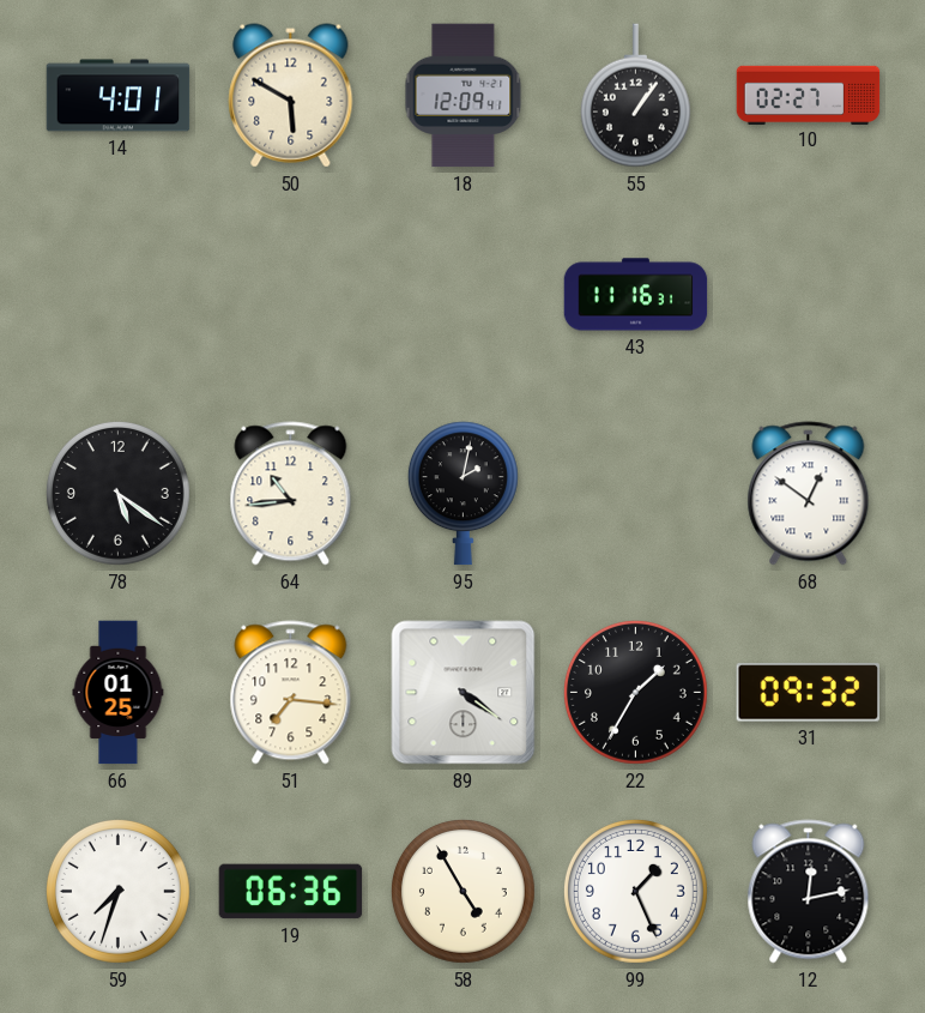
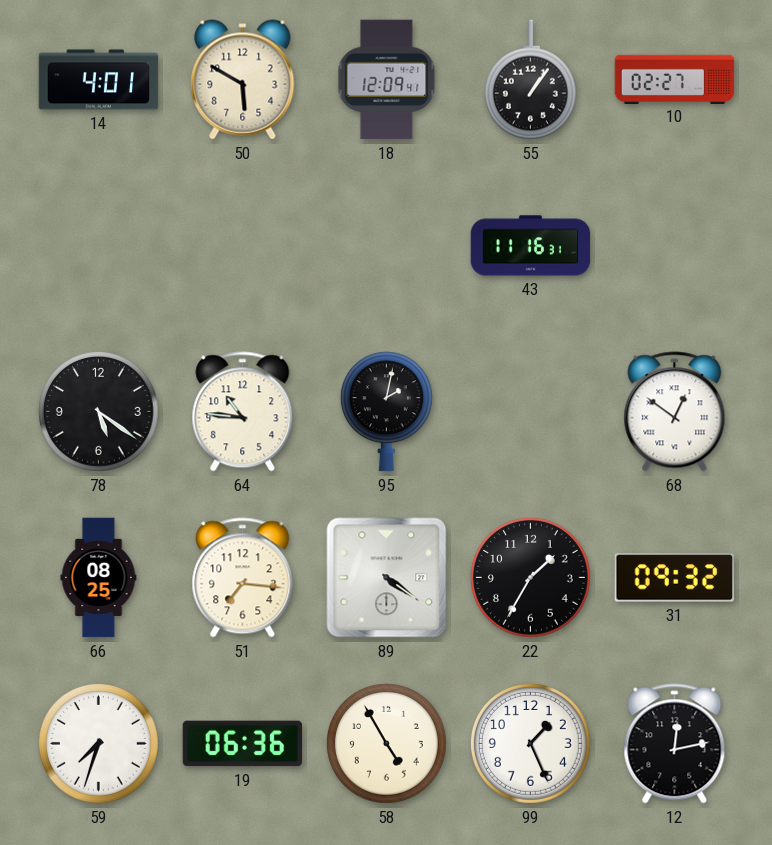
64: 10:44 -> 10:46 (243, 412)
66: 01:25 -> 08:25 (99, 578)
